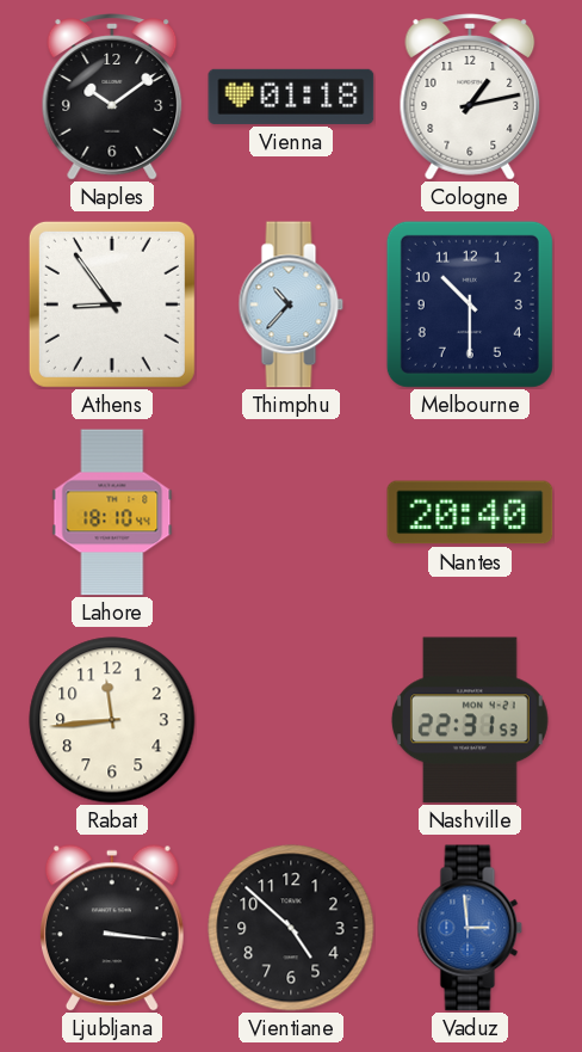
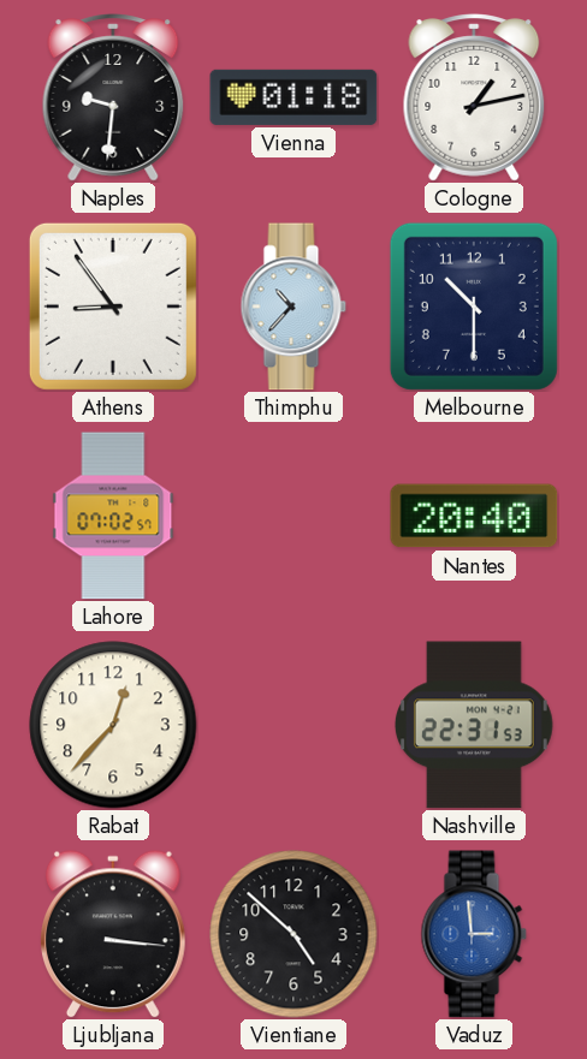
Naples: 10:09 -> 9:31 (113, 97)
Lahore: 18:10 -> 07:02 (113, 516)
Rabat: 11:44 -> 12:37 (113, 725)
